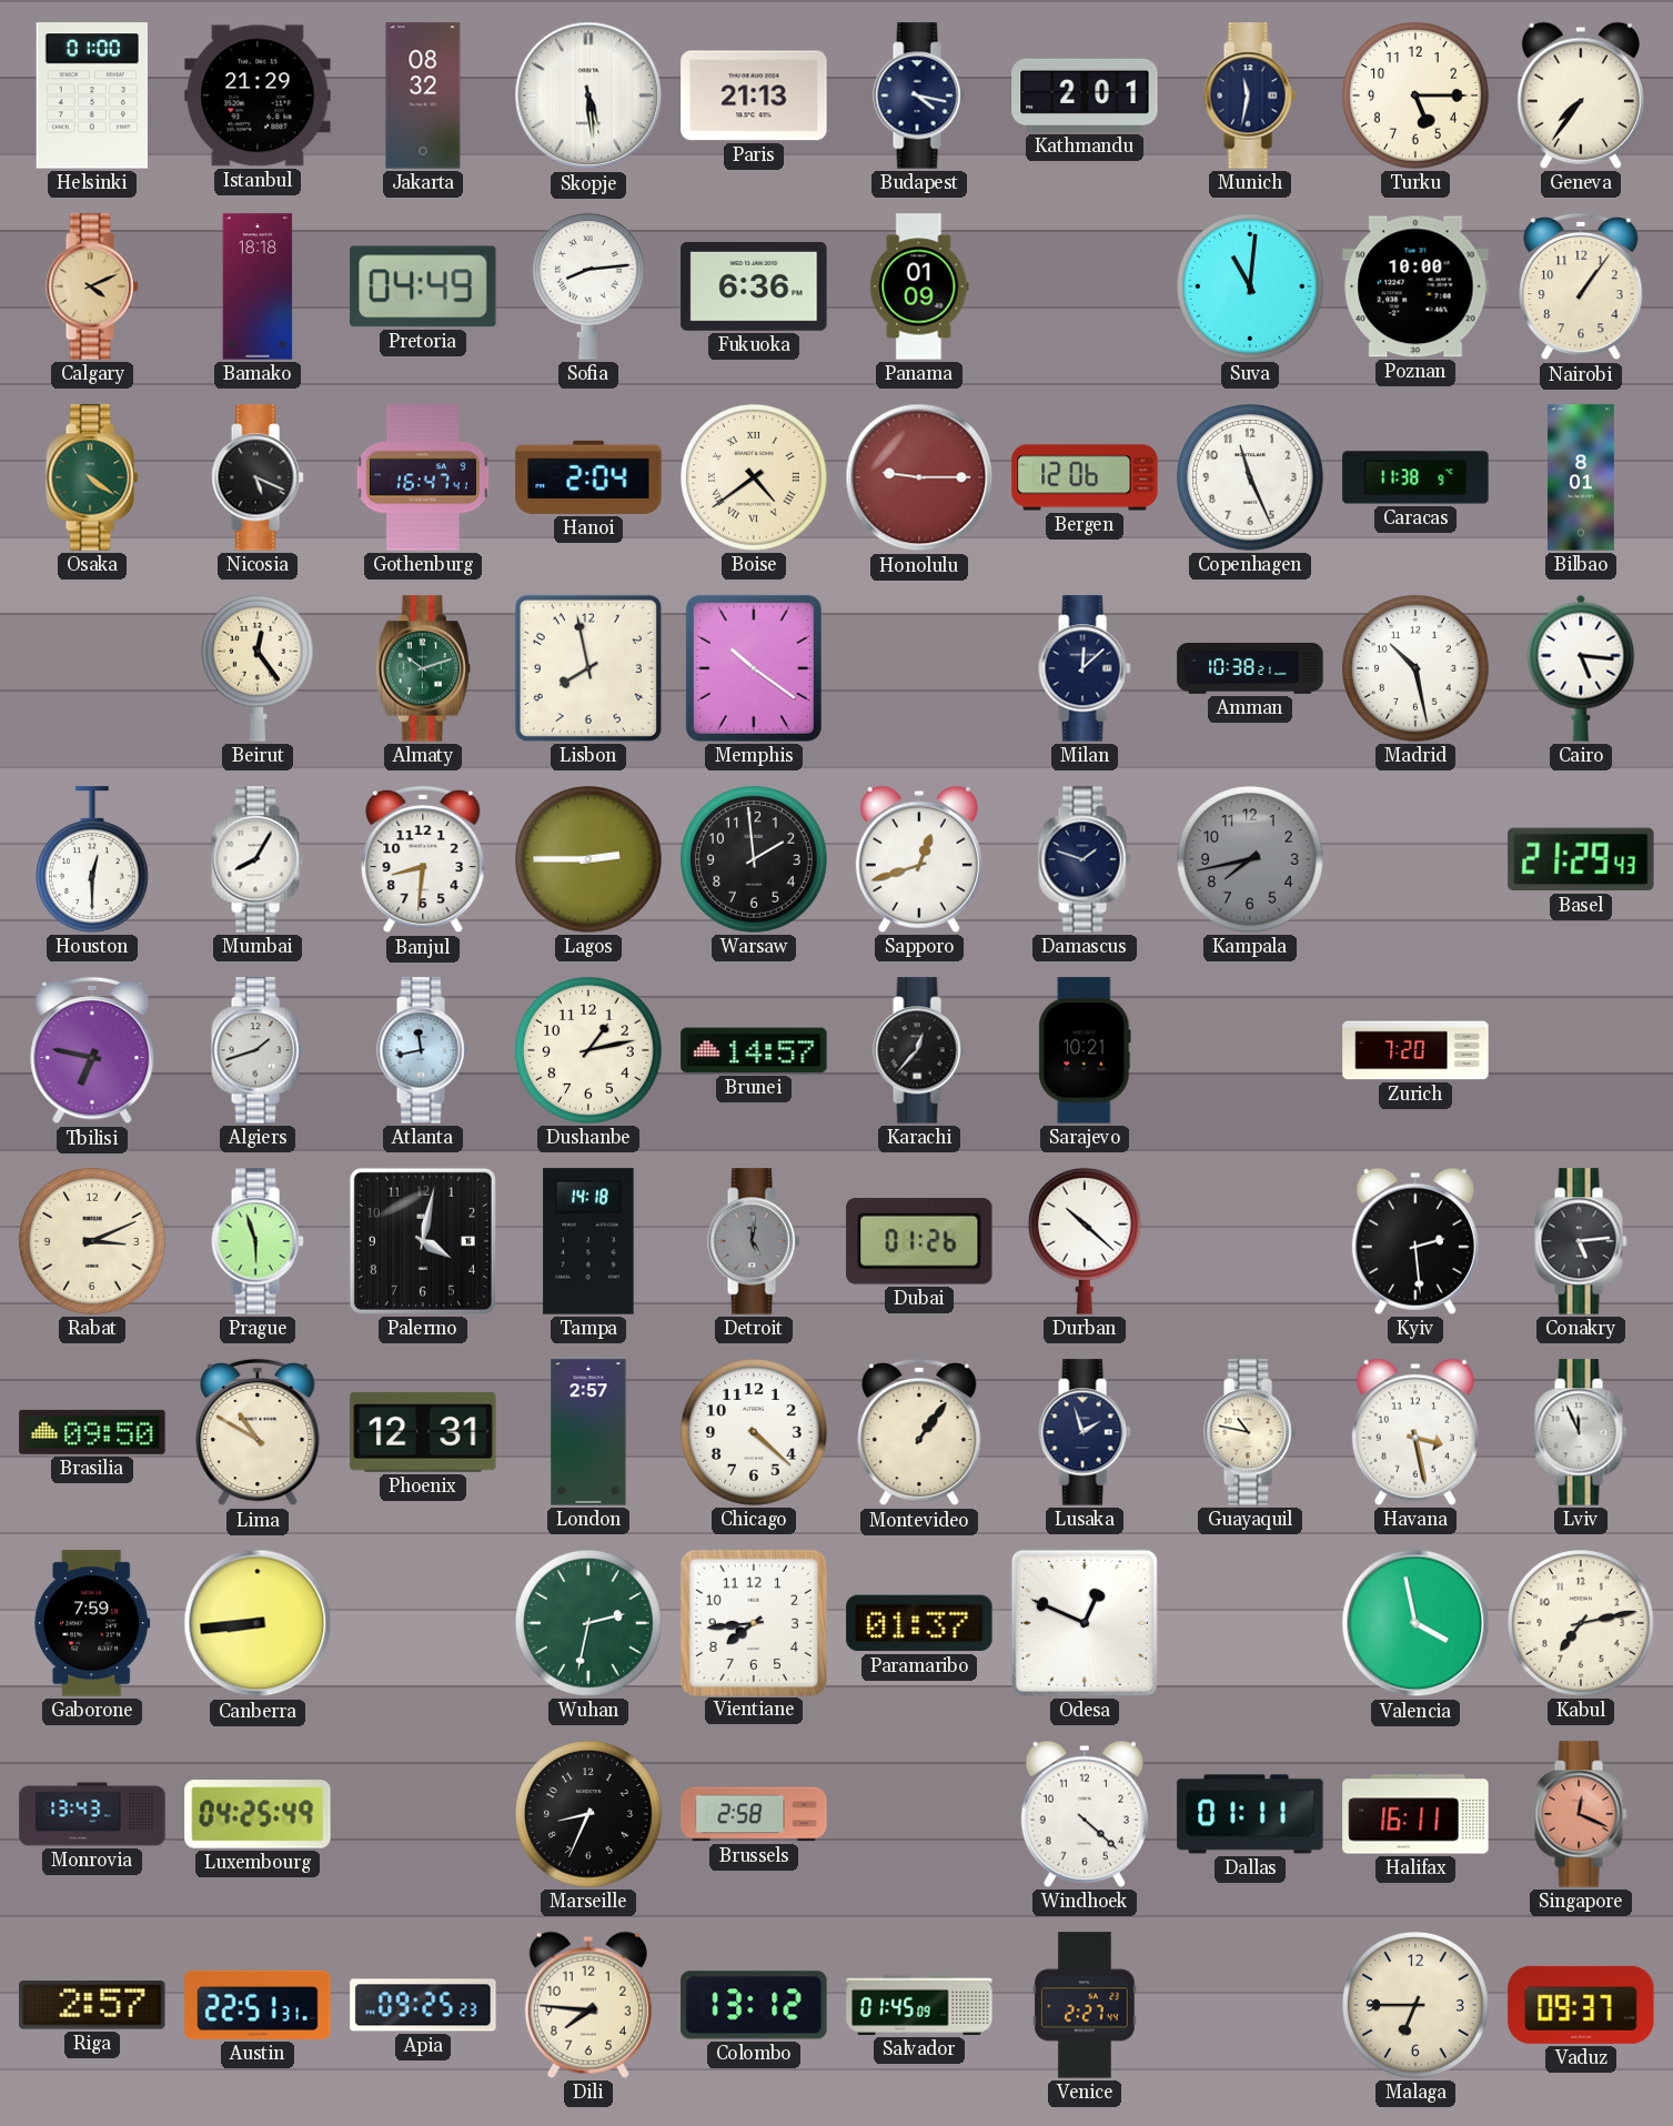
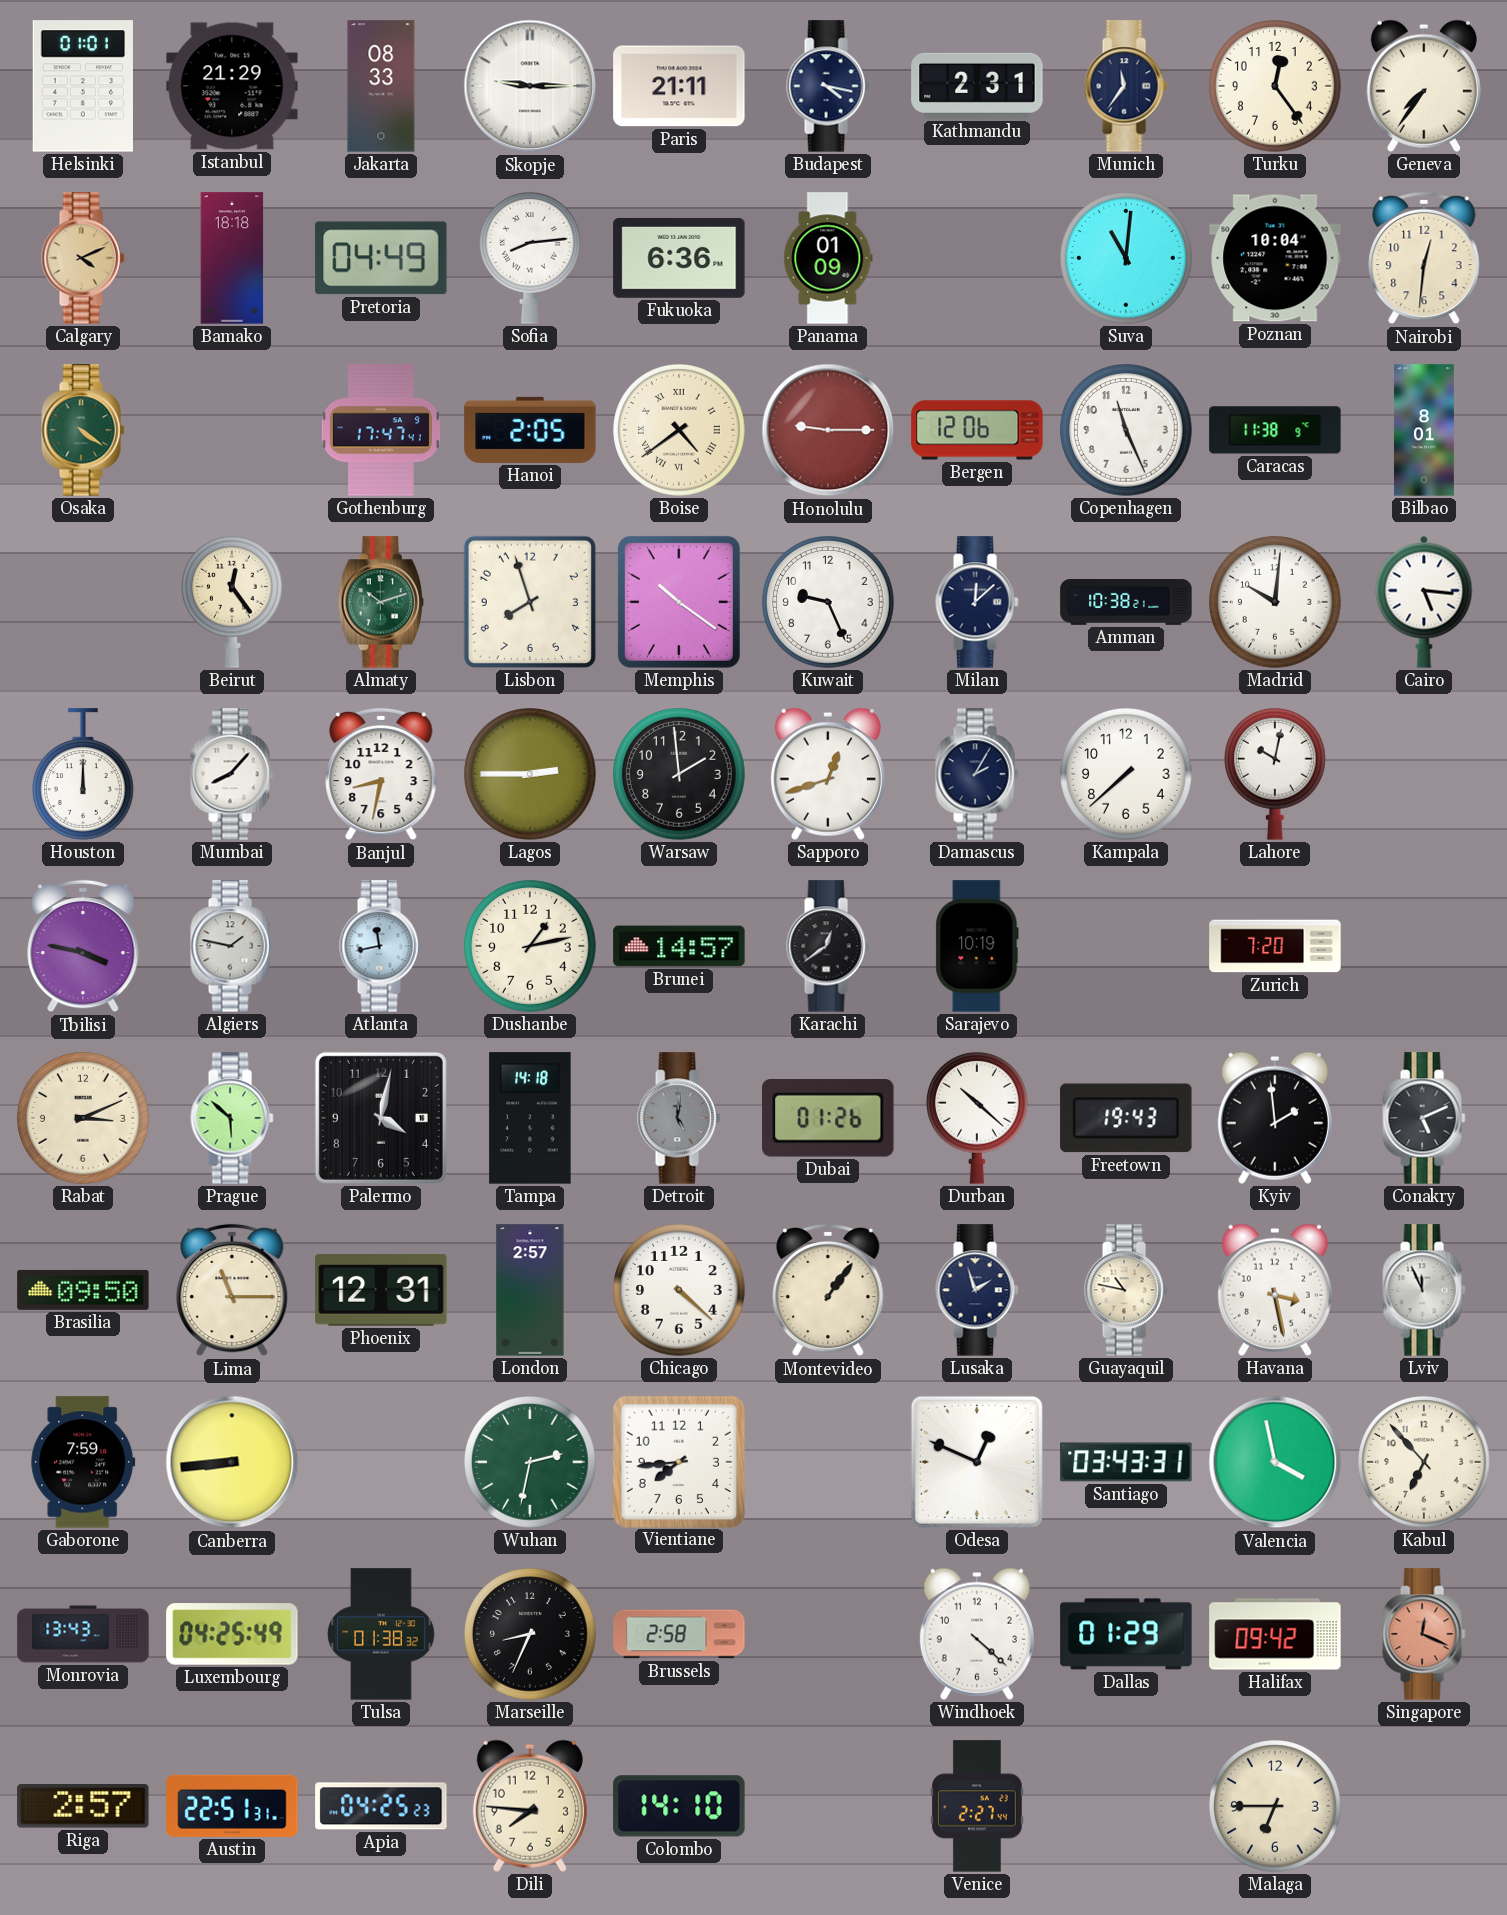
Helsinki: 01:00 -> 01:01 (82, 86)
Jakarta: 08:32 -> 08:33 (381, 86)
Skopje: 5:29 -> 9:15 (530, 86)
Paris: 21:13 -> 21:11 (679, 86)
Kathmandu: 2:01 -> 2:31 (977, 86)
Munich: 11:32 -> 11:36 (1126, 86)
Turku: 5:15 -> 12:24 (1275, 86)
Poznan: 10:00 -> 10:04 (1275, 258)
Nairobi: 1:06 -> 12:31 (1424, 258)
Nicosia: 5:19 -> none (258, 477)
Gothenburg: 16:47 -> 17:47 (381, 430)
Hanoi: 2:04 -> 2:05 (530, 430)
Lisbon: 7:58 -> 7:57 (530, 602)
Kuwait: none -> 9:26 (828, 602)
Madrid: 10:28 -> 10:01 (1275, 602)
Houston: 12:30 -> 12:00 (83, 774)
Mumbai: 8:05 -> 8:07 (232, 774)
Banjul: 8:31 -> 8:32 (381, 774)
Damascus: 1:48 -> 2:05 (977, 774)
Kampala: 7:43 -> 7:38 (1126, 774)
Kampala dial: grey -> white (1126, 774)
Lahore: none -> 10:02 (1275, 774)
Basel: 21:29 -> none (1581, 859)
Tbilisi: 6:47 -> 3:47 (83, 946)
Algiers: 1:42 -> 1:47 (232, 946)
Karachi: 12:37 -> 12:39 (828, 946)
Sarajevo: 10:21 -> 10:19 (977, 946)
Prague: 5:57 -> 5:52 (232, 1118)
Freetown: none -> 19:43 (1126, 1118)
Kyiv: 2:29 -> 1:59 (1275, 1118)
Conakry: 5:14 -> 5:11 (1424, 1118)
Lima: 10:50 -> 11:15 (232, 1290)
Paramaribo: 01:37 -> none (919, 1623)
Santiago: none -> 03:43 (1126, 1462)
Kabul: 7:13 -> 6:53 (1424, 1462)
Tulsa: none -> 01:38 (381, 1634)
Dallas: 01:11 -> 01:29 (1126, 1634)
Halifax: 16:11 -> 09:42 (1275, 1634)
Apia: 09:25 -> 04:25 (381, 1806)
Colombo: 13:12 -> 14:10 (679, 1806)
Salvador: 01:45 -> none (919, 2005)
Vaduz: 09:37 -> none (1581, 2005)
